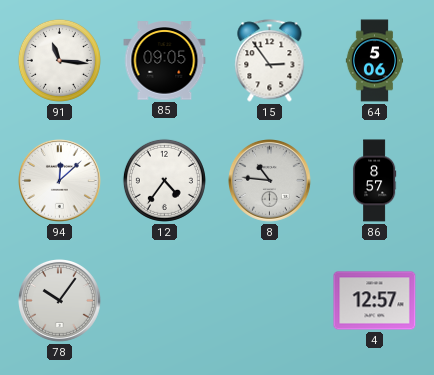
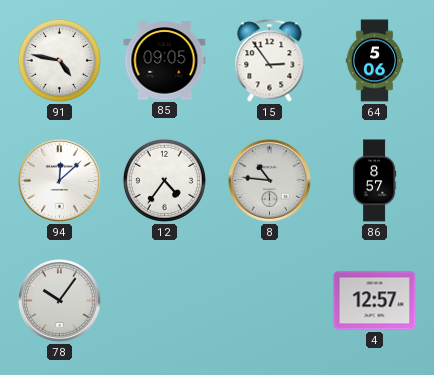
91: 11:16 -> 4:47 (59, 60)
